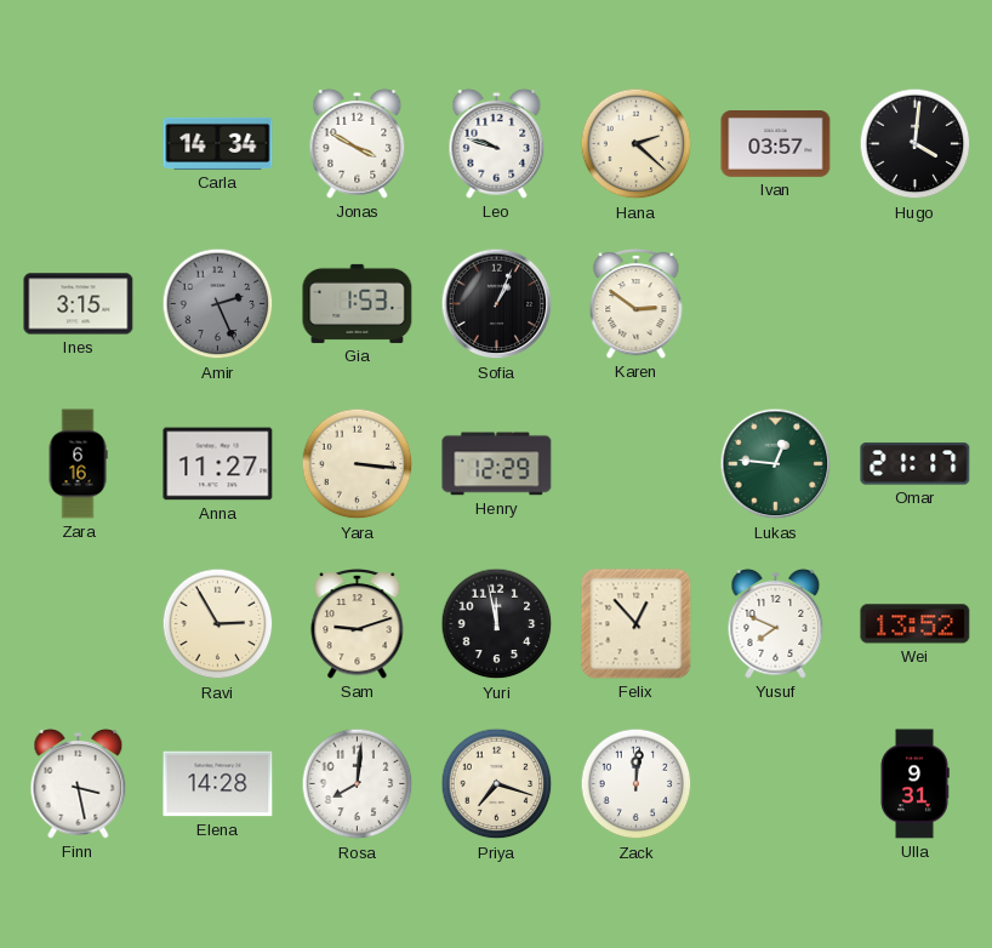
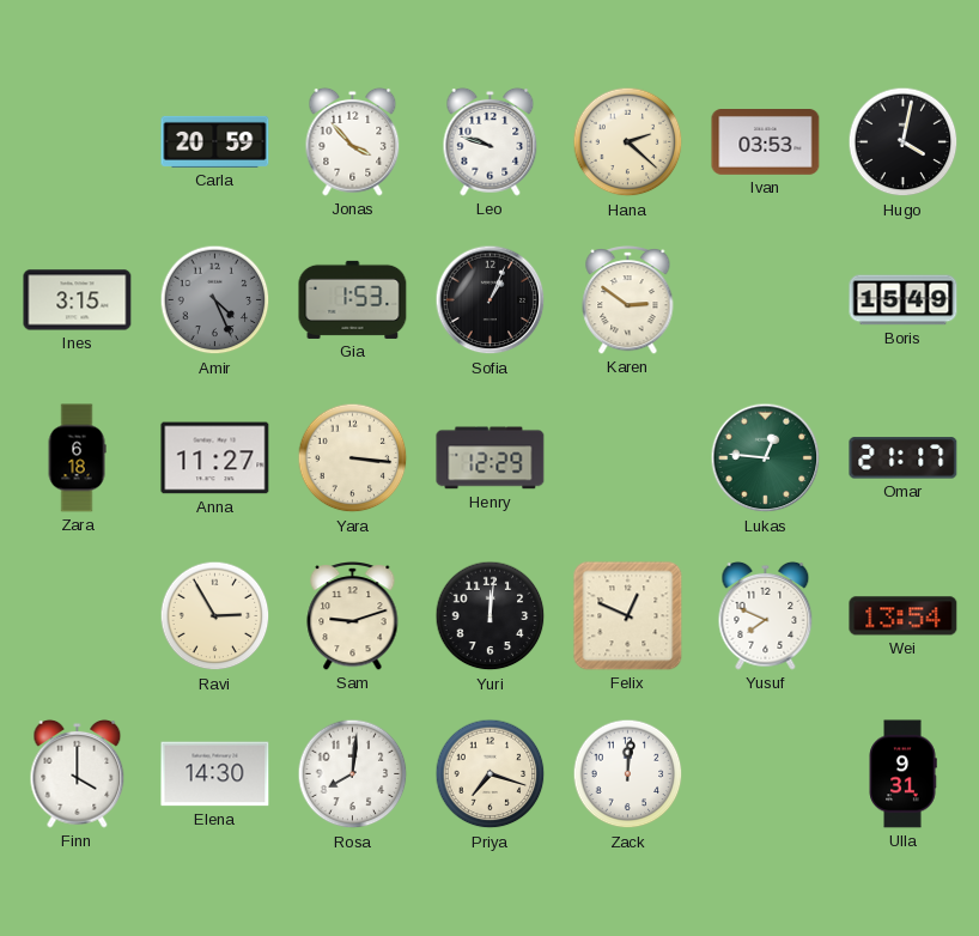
Carla: 14:34 -> 20:59 (215, 141)
Jonas: 3:50 -> 3:53 (353, 141)
Ivan: 03:57 -> 03:53 (766, 142)
Hugo: 4:01 -> 4:02 (904, 142)
Amir: 2:26 -> 4:26 (215, 300)
Boris: none -> 15:49 (904, 300)
Zara: 6:16 -> 6:18 (77, 458)
Yuri: 11:58 -> 12:01 (491, 616)
Felix: 12:53 -> 12:49 (628, 616)
Wei: 13:52 -> 13:54 (904, 616)
Finn: 3:28 -> 4:00 (78, 773)
Elena: 14:28 -> 14:30 (215, 774)
